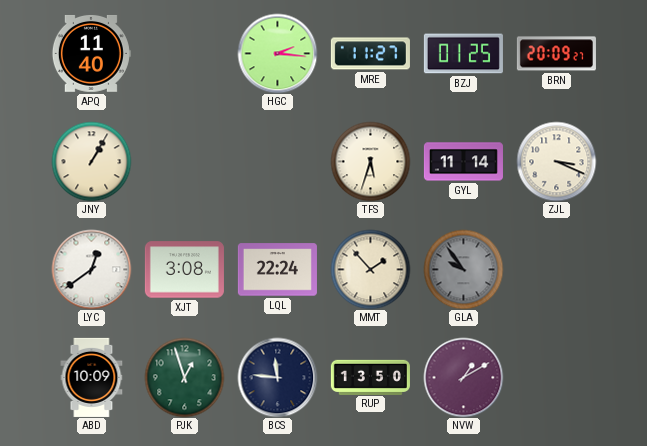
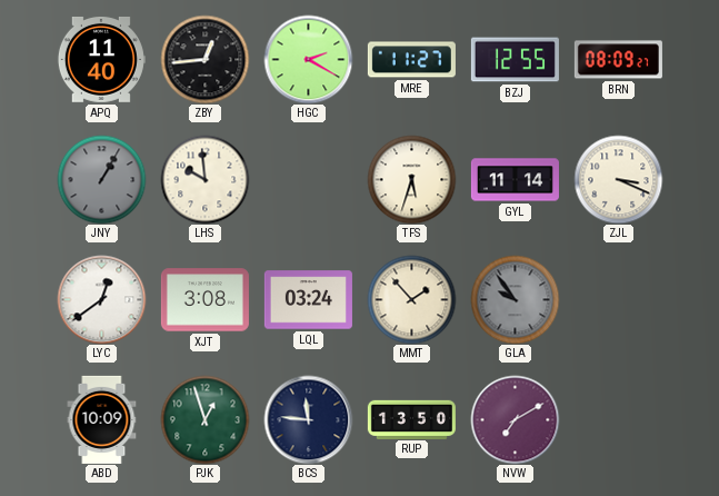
ZBY: none -> 12:44 (204, 59)
HGC: 2:16 -> 2:20 (308, 59)
BZJ: 01:25 -> 12:55 (515, 60)
BRN: 20:09 -> 08:09 (618, 60)
JNY dial: cream -> grey (101, 179)
LHS: none -> 9:59 (204, 179)
LQL: 22:24 -> 03:24 (308, 300)
NVW: 1:10 -> 7:10 (515, 419)
